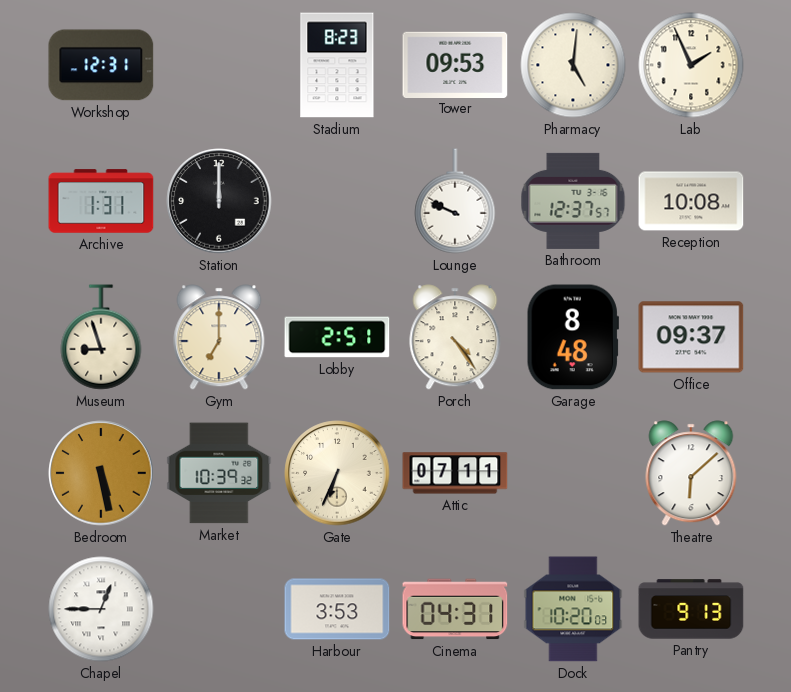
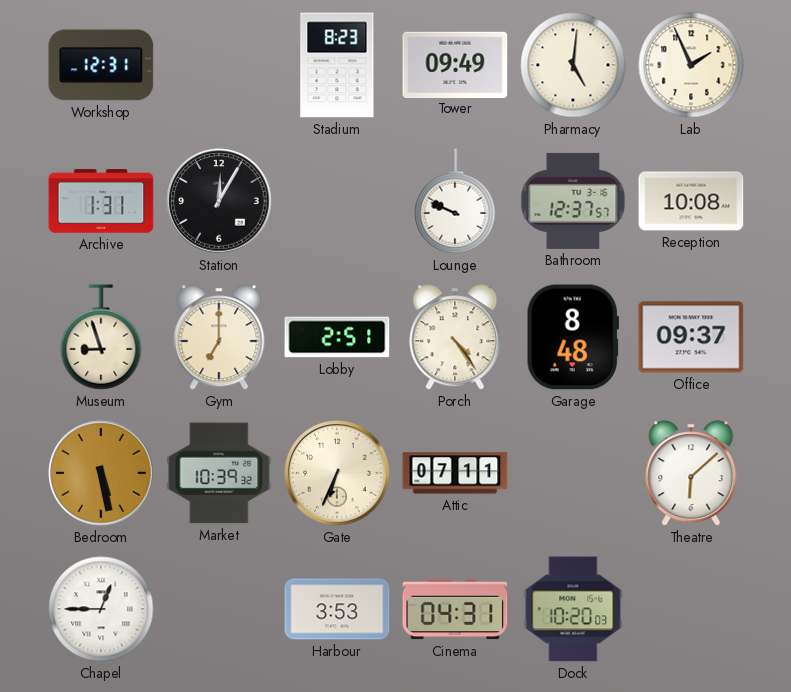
Tower: 09:53 -> 09:49 (455, 64)
Station: 12:00 -> 12:05 (219, 201)
Pantry: 9:13 -> none (691, 609)
